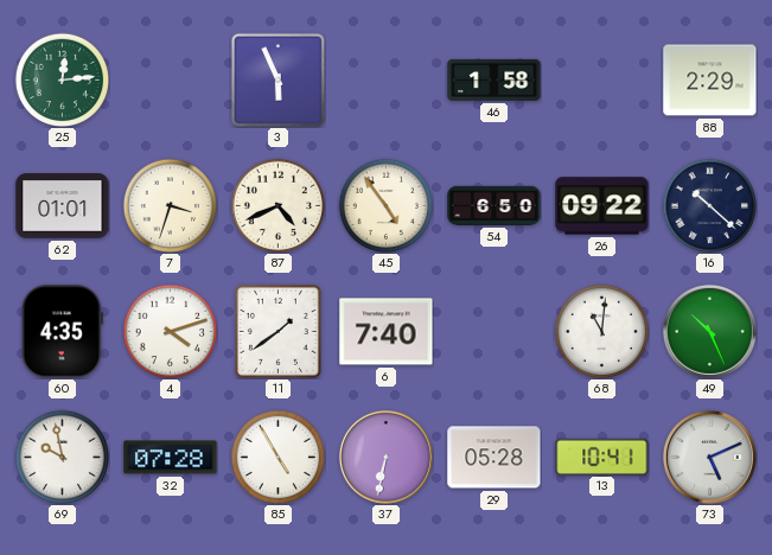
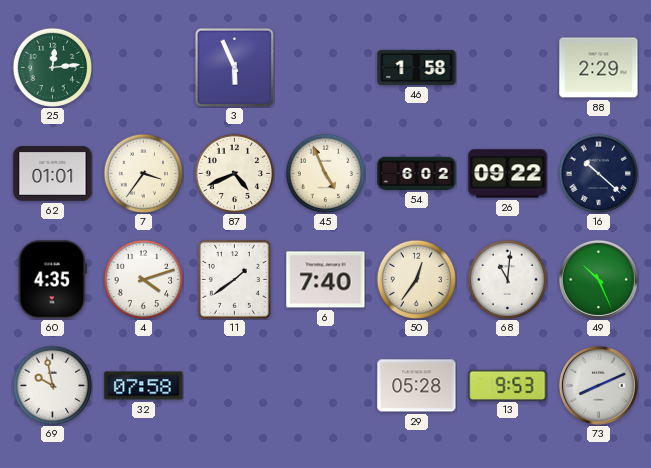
7: 3:33 -> 3:36 (143, 173)
45: 4:54 -> 4:56 (325, 173)
54: 6:50 -> 6:02 (417, 173)
50: none -> 12:36 (416, 279)
32: 07:28 -> 07:58 (144, 386)
85: 4:55 -> none (277, 457)
37: 6:32 -> none (385, 457)
13: 10:41 -> 9:53 (508, 385)
73: 5:11 -> 8:11 (598, 385)
